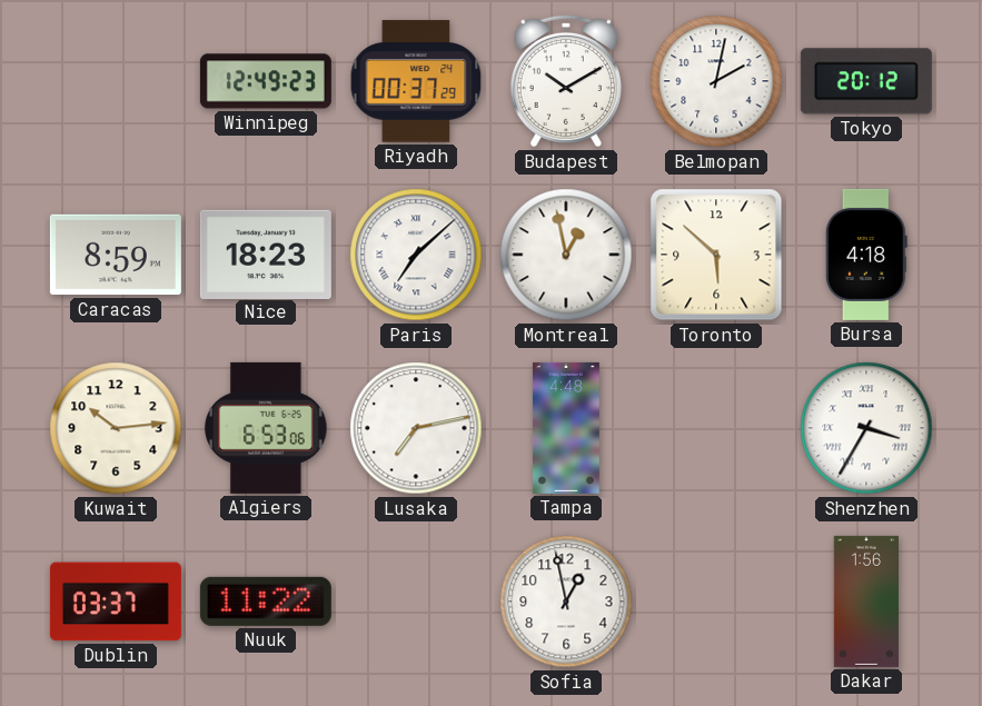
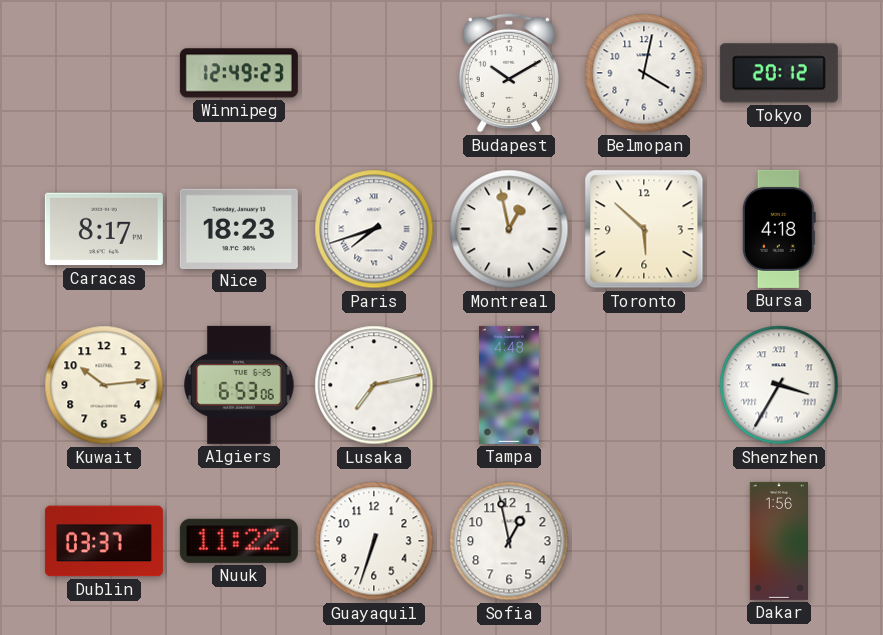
Riyadh: 00:37 -> none (416, 81)
Belmopan: 2:02 -> 4:02 (644, 73)
Caracas: 8:59 -> 8:17 (104, 229)
Paris: 7:08 -> 7:42 (374, 229)
Guayaquil: none -> 6:33 (374, 541)
